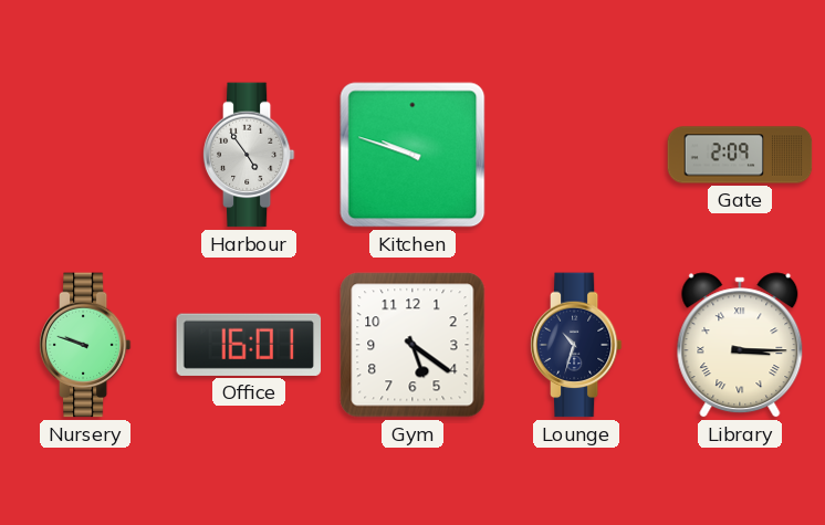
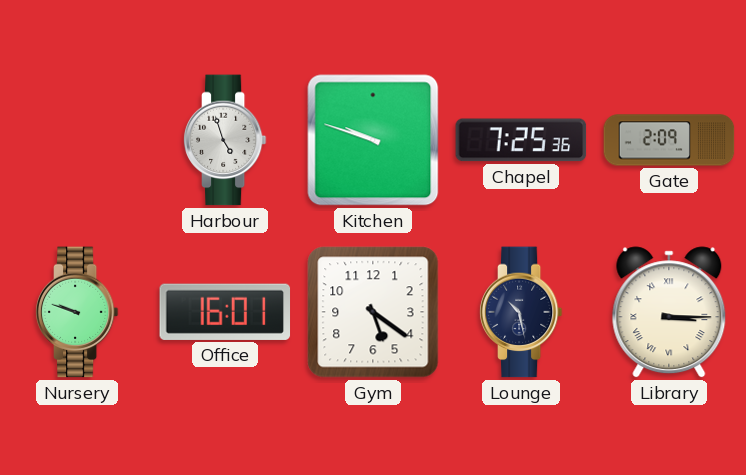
Harbour: 4:54 -> 4:57 (225, 140)
Chapel: none -> 7:25 (521, 140)
Lounge: 10:33 -> 10:28 (521, 312)
